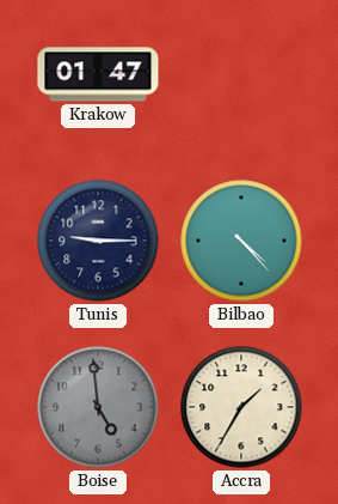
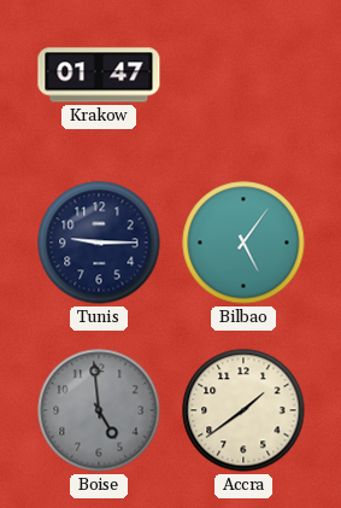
Bilbao: 4:23 -> 5:06 (243, 243)
Accra: 1:35 -> 1:39 (243, 410)
